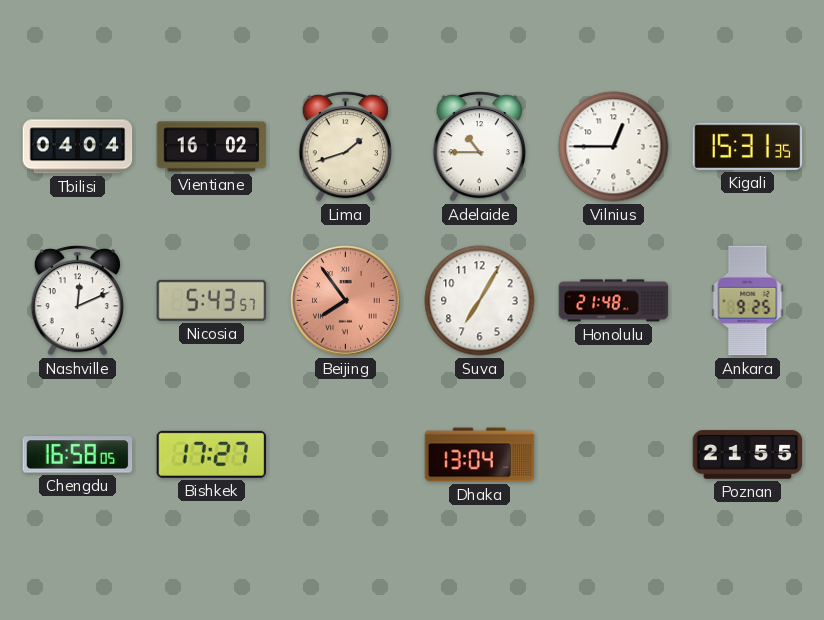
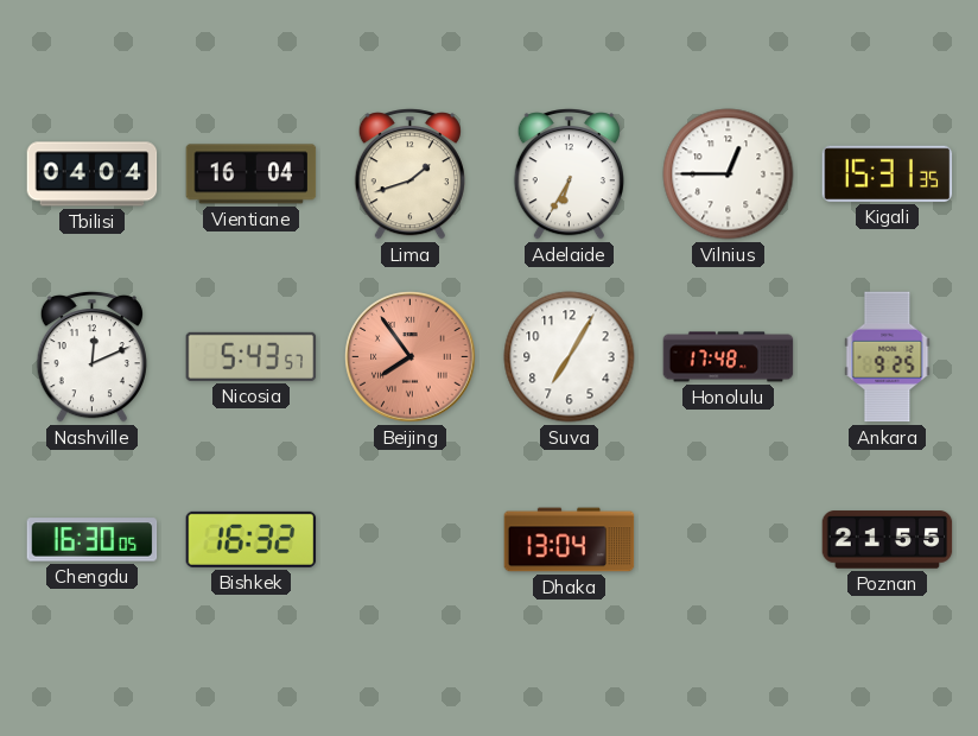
Vientiane: 16:02 -> 16:04 (252, 175)
Adelaide: 10:45 -> 6:35 (569, 175)
Honolulu: 21:48 -> 17:48 (729, 357)
Chengdu: 16:58 -> 16:30 (93, 540)
Bishkek: 17:27 -> 16:32 (252, 539)
